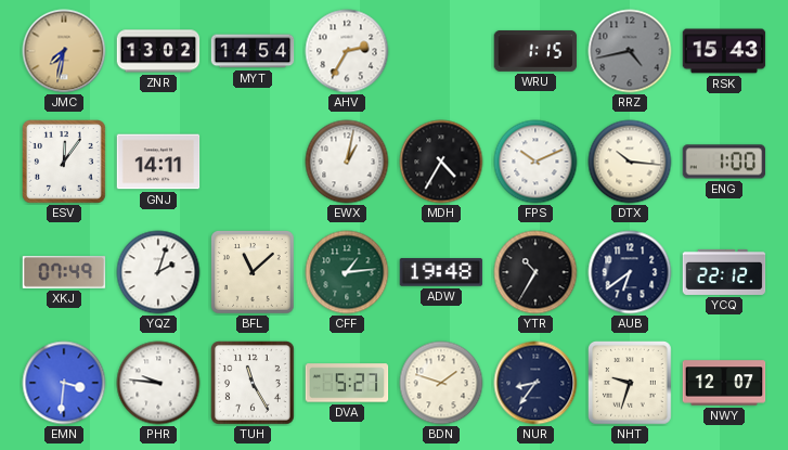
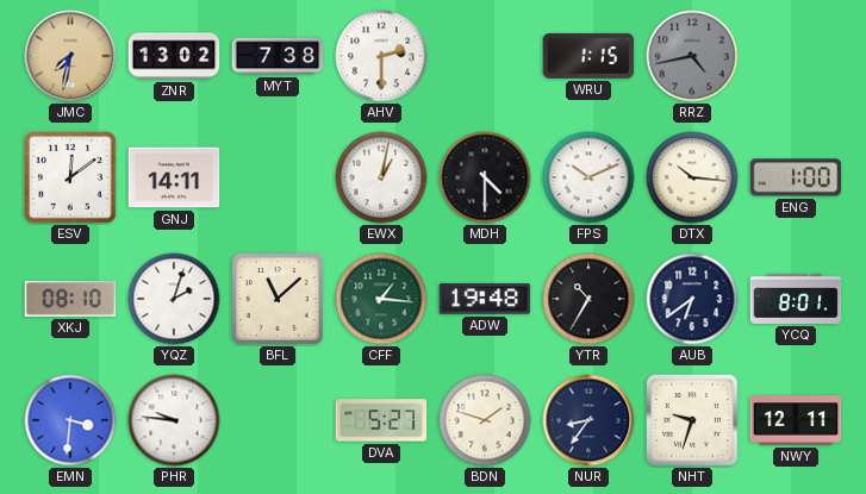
MYT: 14:54 -> 7:38 (278, 56)
AHV: 2:35 -> 2:30 (381, 56)
RSK: 15:43 -> none (724, 51)
ESV: 12:06 -> 12:09 (71, 179)
MDH: 4:35 -> 4:30 (485, 177)
XKJ: 07:49 -> 08:10 (70, 300)
CFF: 1:14 -> 1:16 (381, 299)
YCQ: 22:12 -> 8:01 (796, 299)
TUH: 11:25 -> none (254, 384)
NWY: 12:07 -> 12:11 (796, 420)
